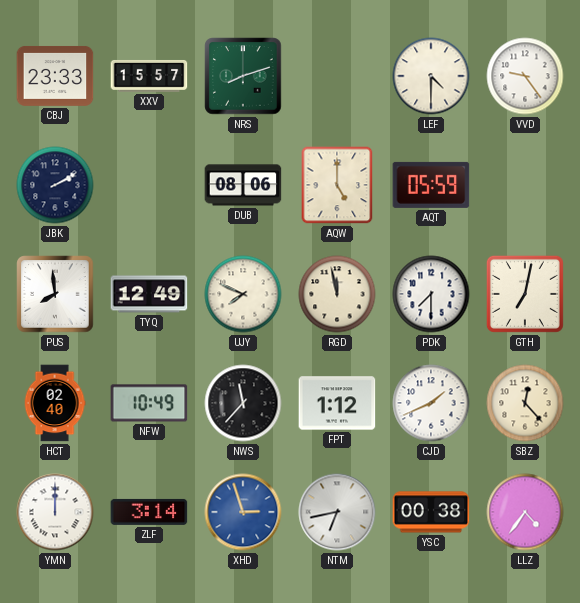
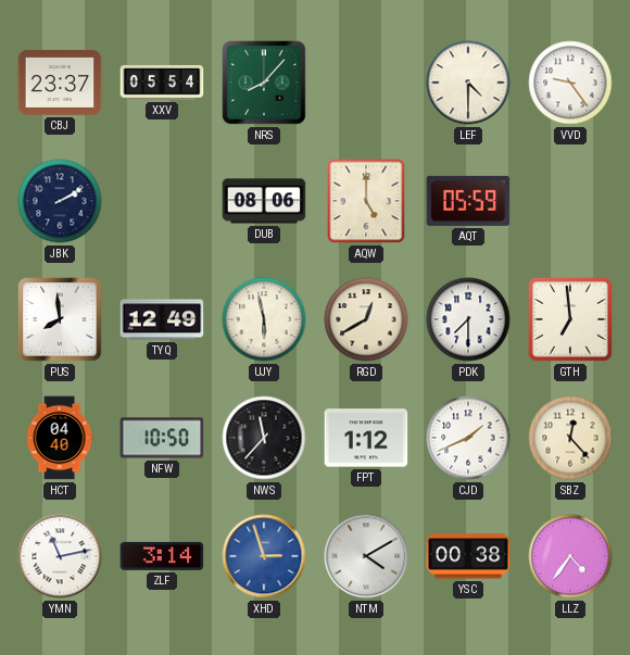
CBJ: 23:33 -> 23:37 (60, 83)
XXV: 15:57 -> 05:54 (162, 83)
NRS: 8:12 -> 8:07 (264, 83)
UJY: 7:49 -> 5:58 (264, 319)
RGD: 11:58 -> 12:40 (366, 319)
GTH: 7:02 -> 6:59 (570, 319)
HCT: 02:40 -> 04:40 (60, 438)
NFW: 10:49 -> 10:50 (162, 438)
YMN: 12:00 -> 11:13 (60, 556)
NTM: 6:43 -> 4:10 (366, 556)
